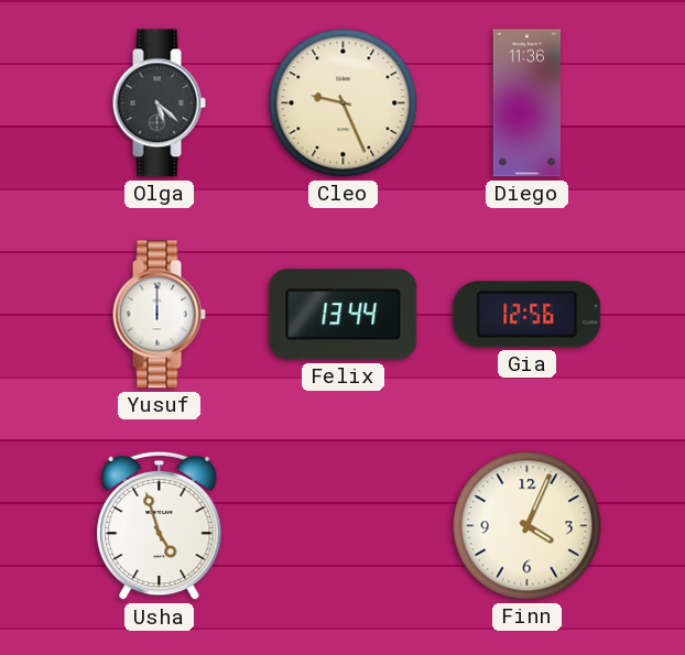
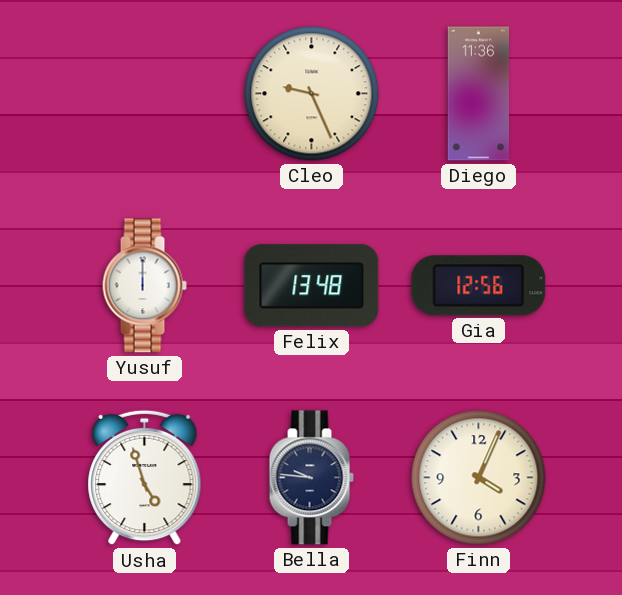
Olga: 5:22 -> none (159, 103)
Felix: 13:44 -> 13:48 (312, 286)
Bella: none -> 9:46 (311, 478)
